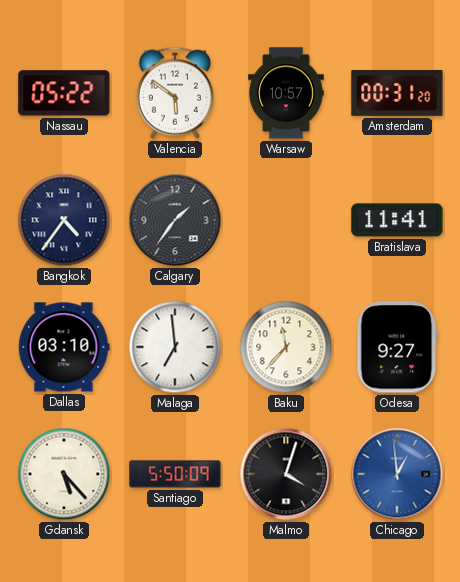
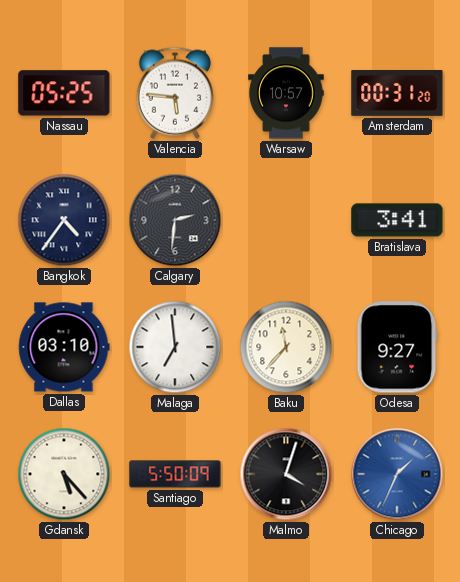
Nassau: 05:22 -> 05:25 (64, 93)
Valencia: 5:51 -> 5:46 (175, 93)
Calgary: 1:36 -> 2:31 (175, 220)
Bratislava: 11:41 -> 3:41 (397, 220)
Chicago: 12:59 -> 1:34 (397, 474)
